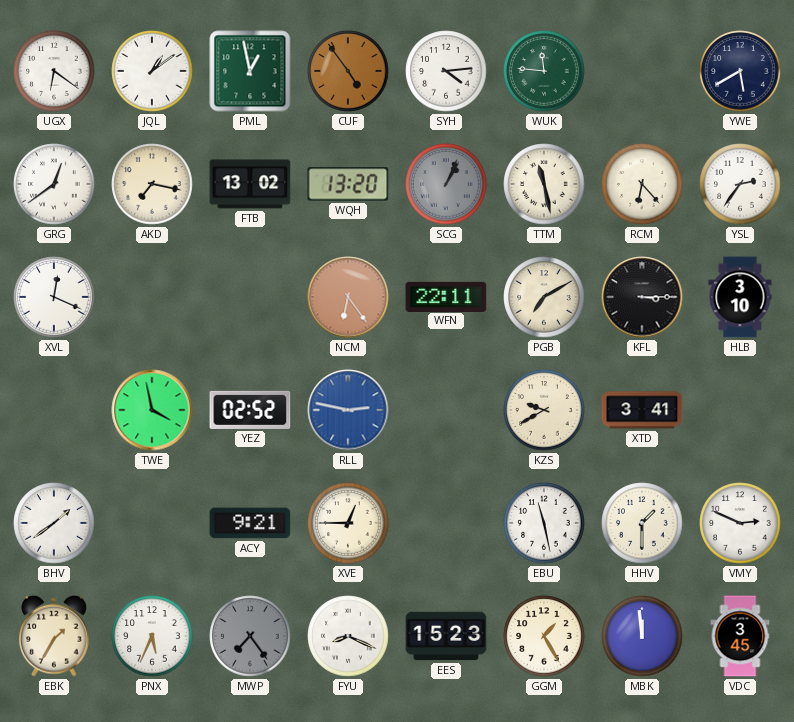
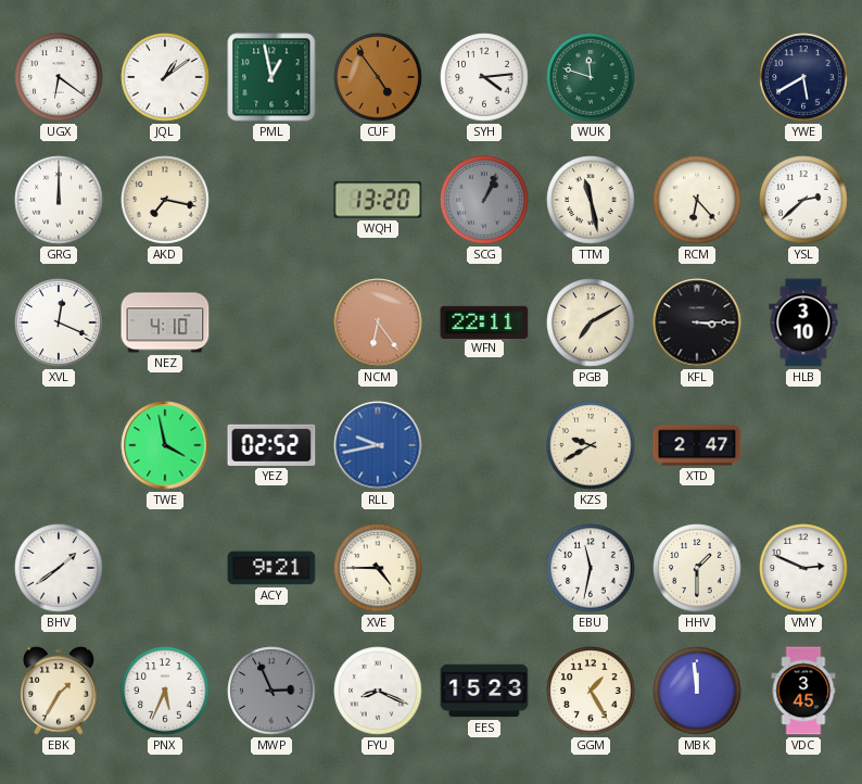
WUK: 11:46 -> 11:48 (591, 77)
GRG: 12:39 -> 12:00 (59, 200)
FTB: 13:02 -> none (250, 184)
YSL: 2:36 -> 2:38 (803, 200)
NEZ: none -> 4:10 (165, 323)
RLL: 2:47 -> 9:43 (378, 445)
XTD: 3:41 -> 2:47 (697, 445)
XVE: 12:45 -> 4:45 (378, 568)
EBU: 11:28 -> 11:32 (591, 568)
MWP: 7:24 -> 2:56 (271, 691)
